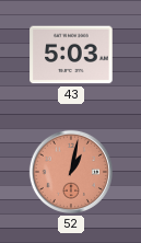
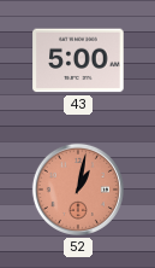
43: 5:03 -> 5:00 (78, 60)
